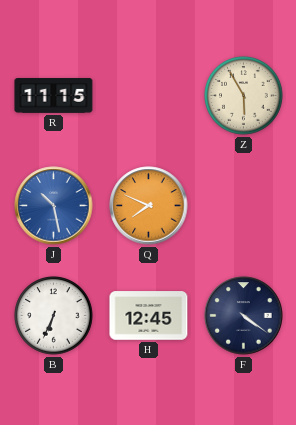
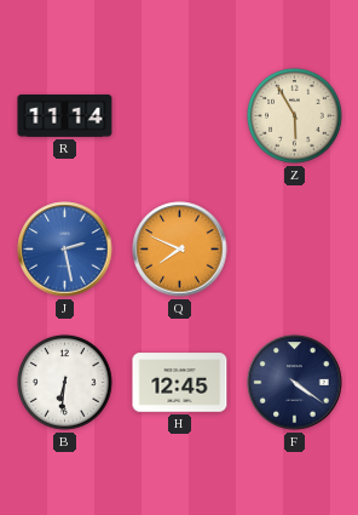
R: 11:15 -> 11:14 (65, 116)
J: 10:28 -> 2:28 (65, 250)
B: 6:34 -> 6:31 (65, 383)
